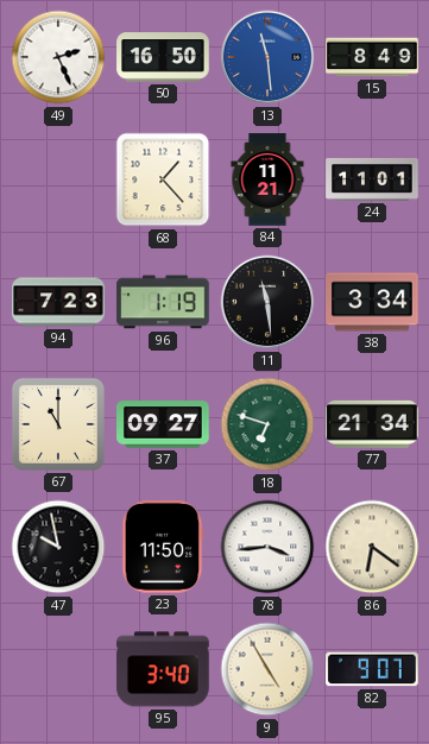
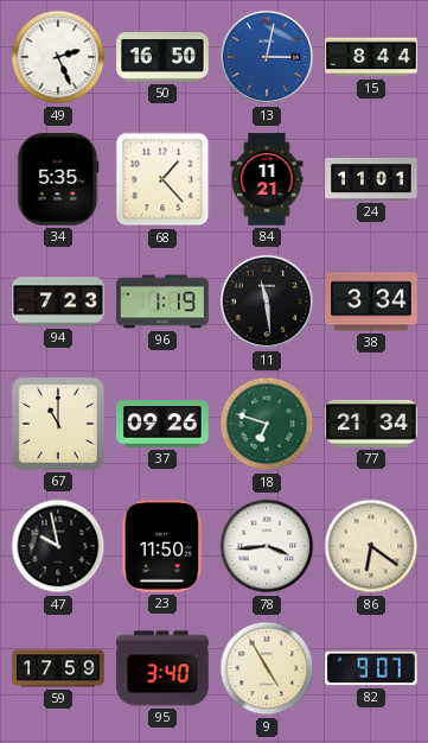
13: 11:29 -> 3:02 (267, 57)
15: 8:49 -> 8:44 (371, 57)
34: none -> 5:35 (58, 179)
37: 09:27 -> 09:26 (162, 424)
59: none -> 17:59 (58, 668)
